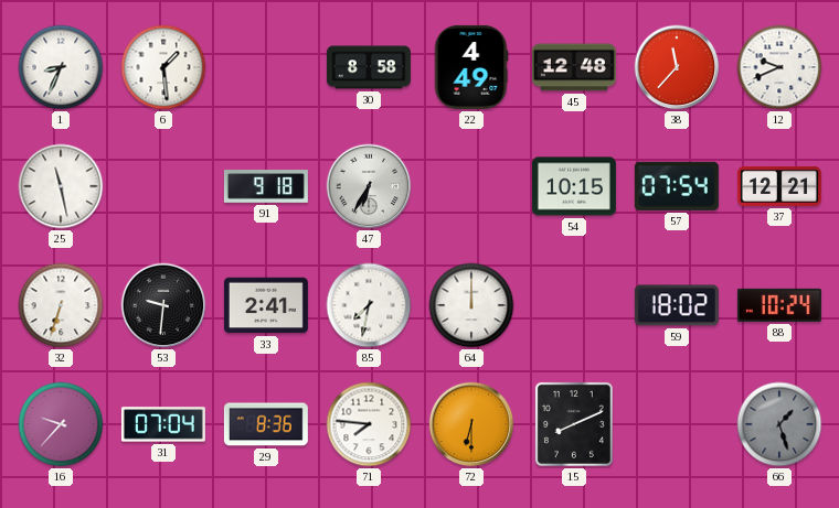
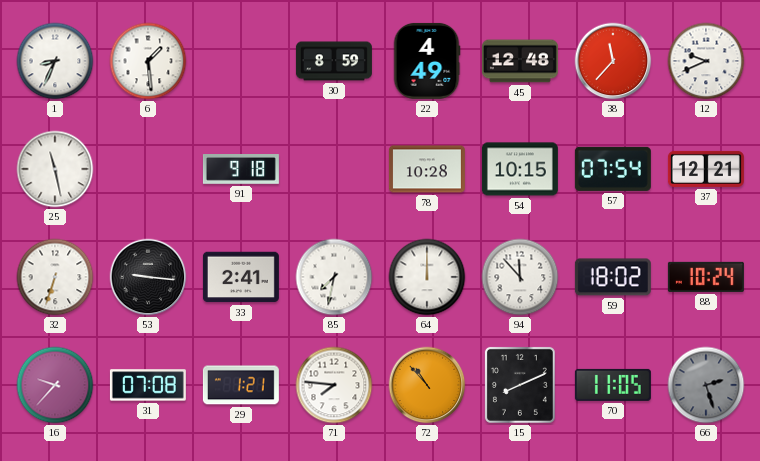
30: 8:58 -> 8:59 (334, 61)
47: 6:35 -> none (369, 186)
78: none -> 10:28 (427, 169)
53: 9:31 -> 9:16 (148, 277)
94: none -> 11:53 (520, 277)
31: 07:04 -> 07:08 (148, 385)
29: 8:36 -> 1:21 (241, 385)
72: 6:30 -> 10:53 (427, 385)
70: none -> 11:05 (613, 385)
66: 1:27 -> 2:27 (706, 385)
